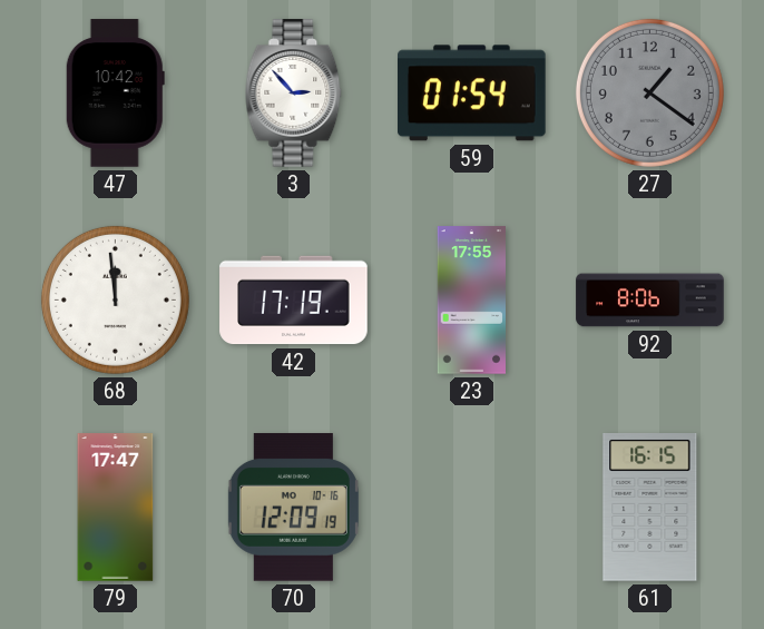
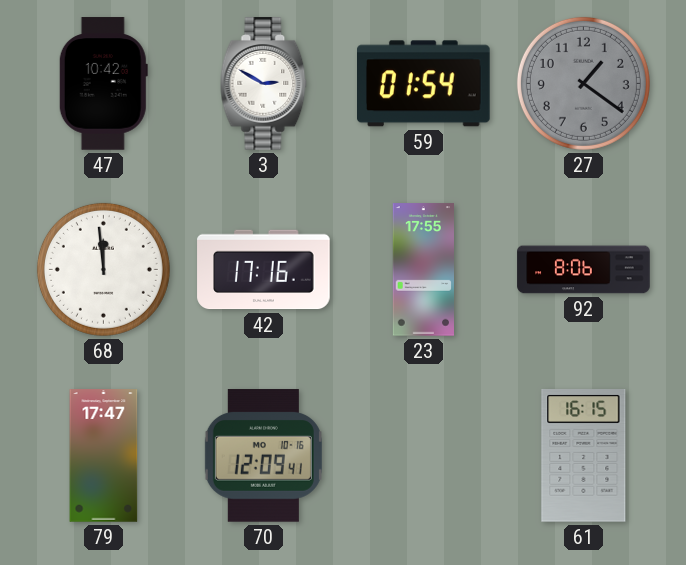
3: 2:53 -> 2:50 (264, 84)
42: 17:19 -> 17:16 (264, 270)
70: 12:09:19 -> 12:09:41 (263, 456)
